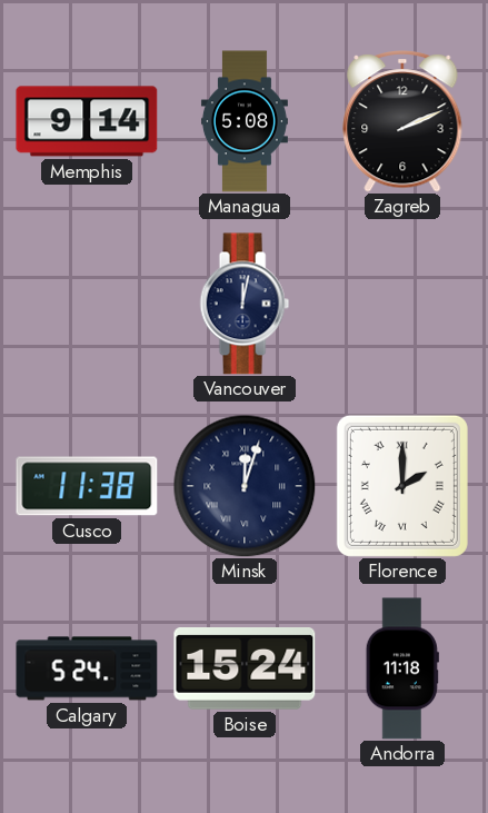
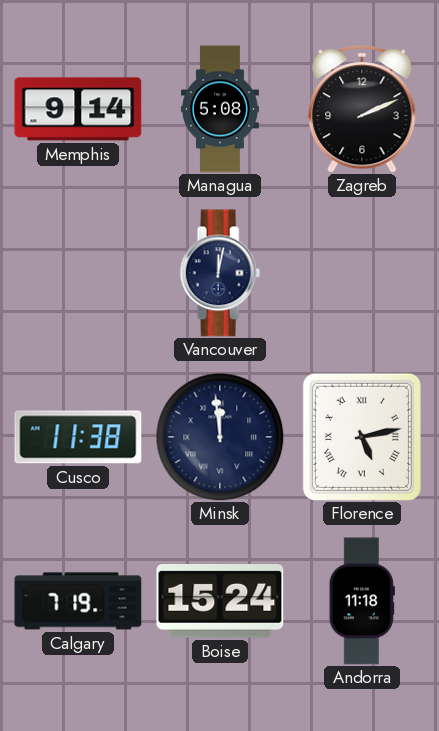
Minsk: 12:03 -> 11:59 (220, 437)
Florence: 2:00 -> 5:13 (362, 437)
Calgary: 5:24 -> 7:19 (78, 601)
